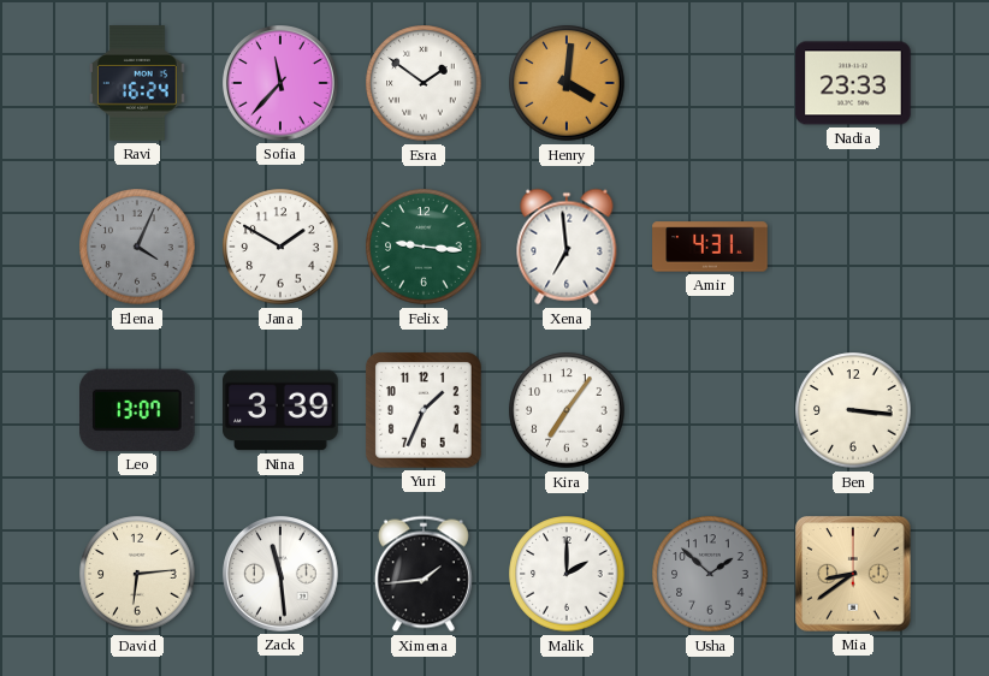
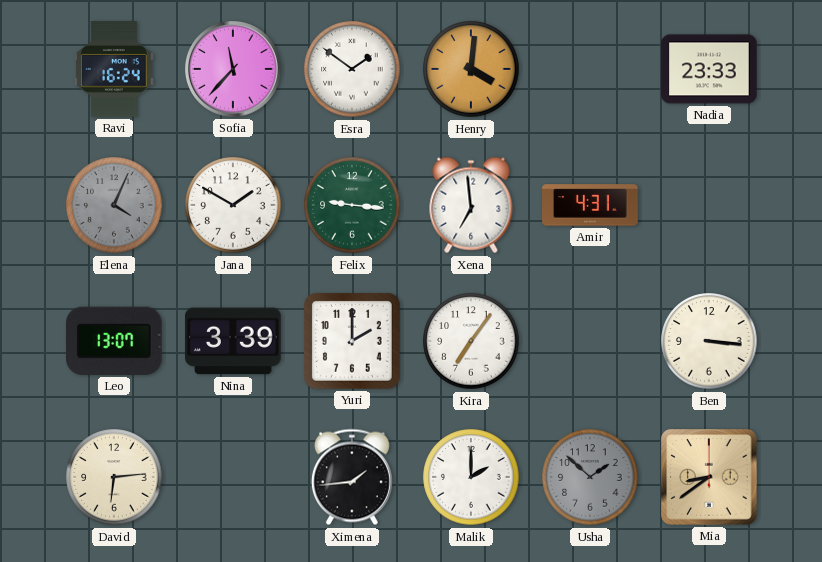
Yuri: 1:34 -> 2:00 (352, 341)
Zack: 11:29 -> none (282, 575)
